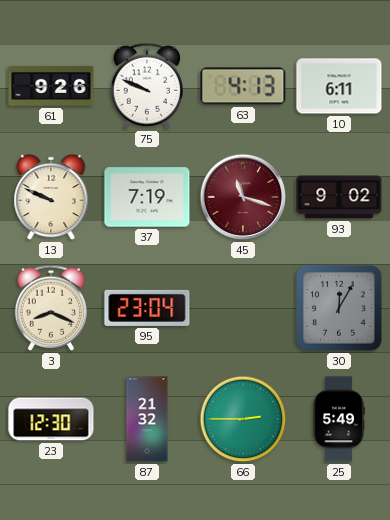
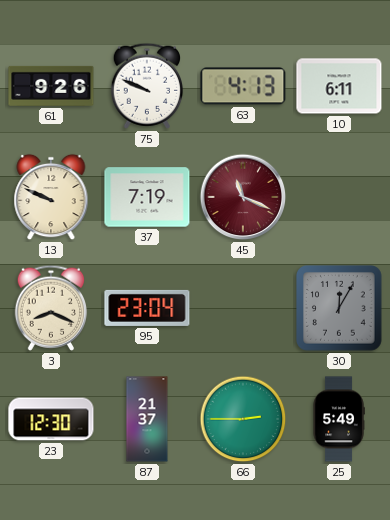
45: 11:18 -> 11:19 (243, 197)
93: 9:02 -> none (339, 197)
87: 21:32 -> 21:37 (147, 419)
